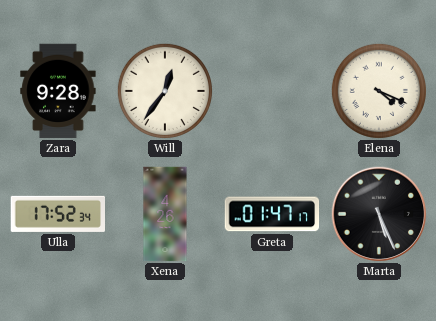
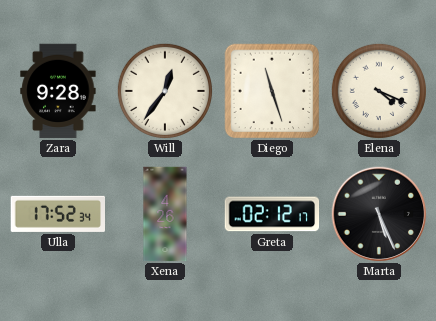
Diego: none -> 11:27 (272, 91)
Greta: 01:47 -> 02:12 (272, 214)
